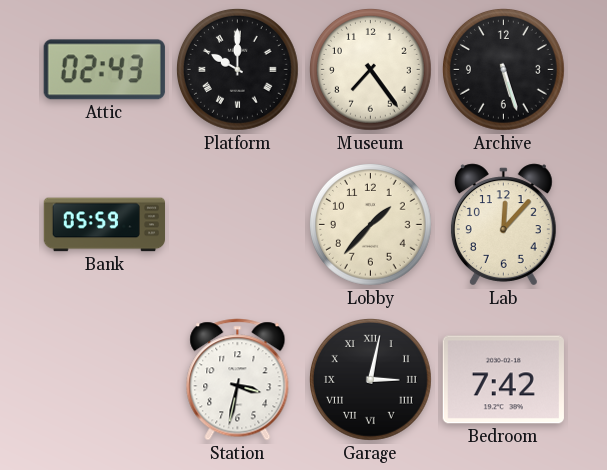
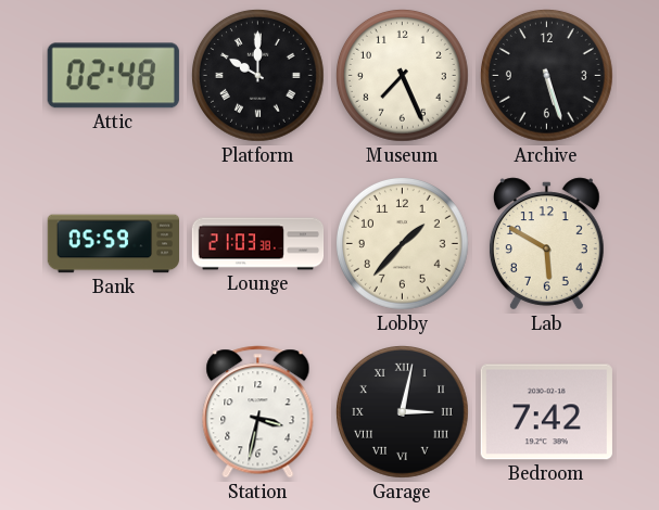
Attic: 02:43 -> 02:48 (113, 76)
Museum: 7:24 -> 7:26 (403, 76)
Lounge: none -> 21:03 (258, 244)
Lab: 12:07 -> 5:50 (546, 244)
